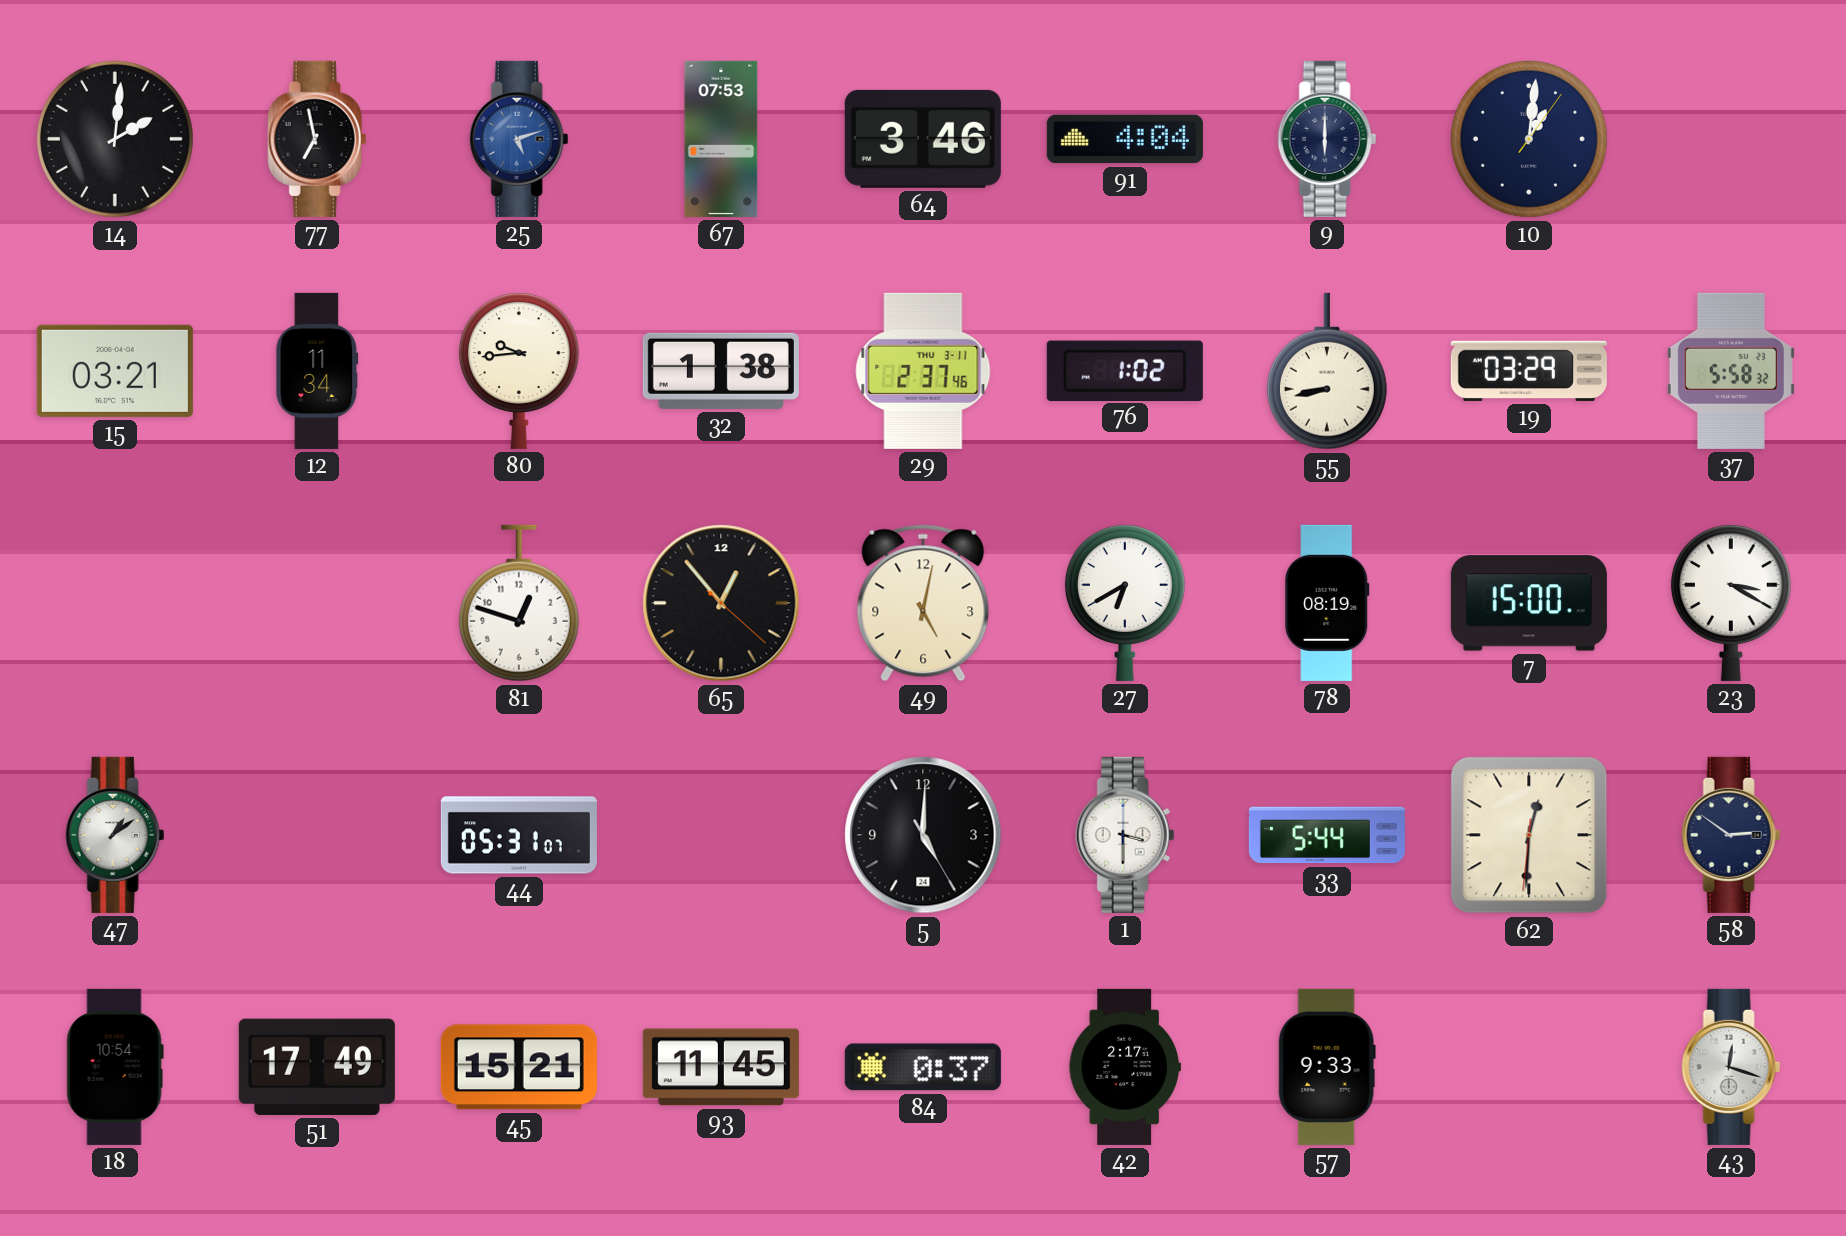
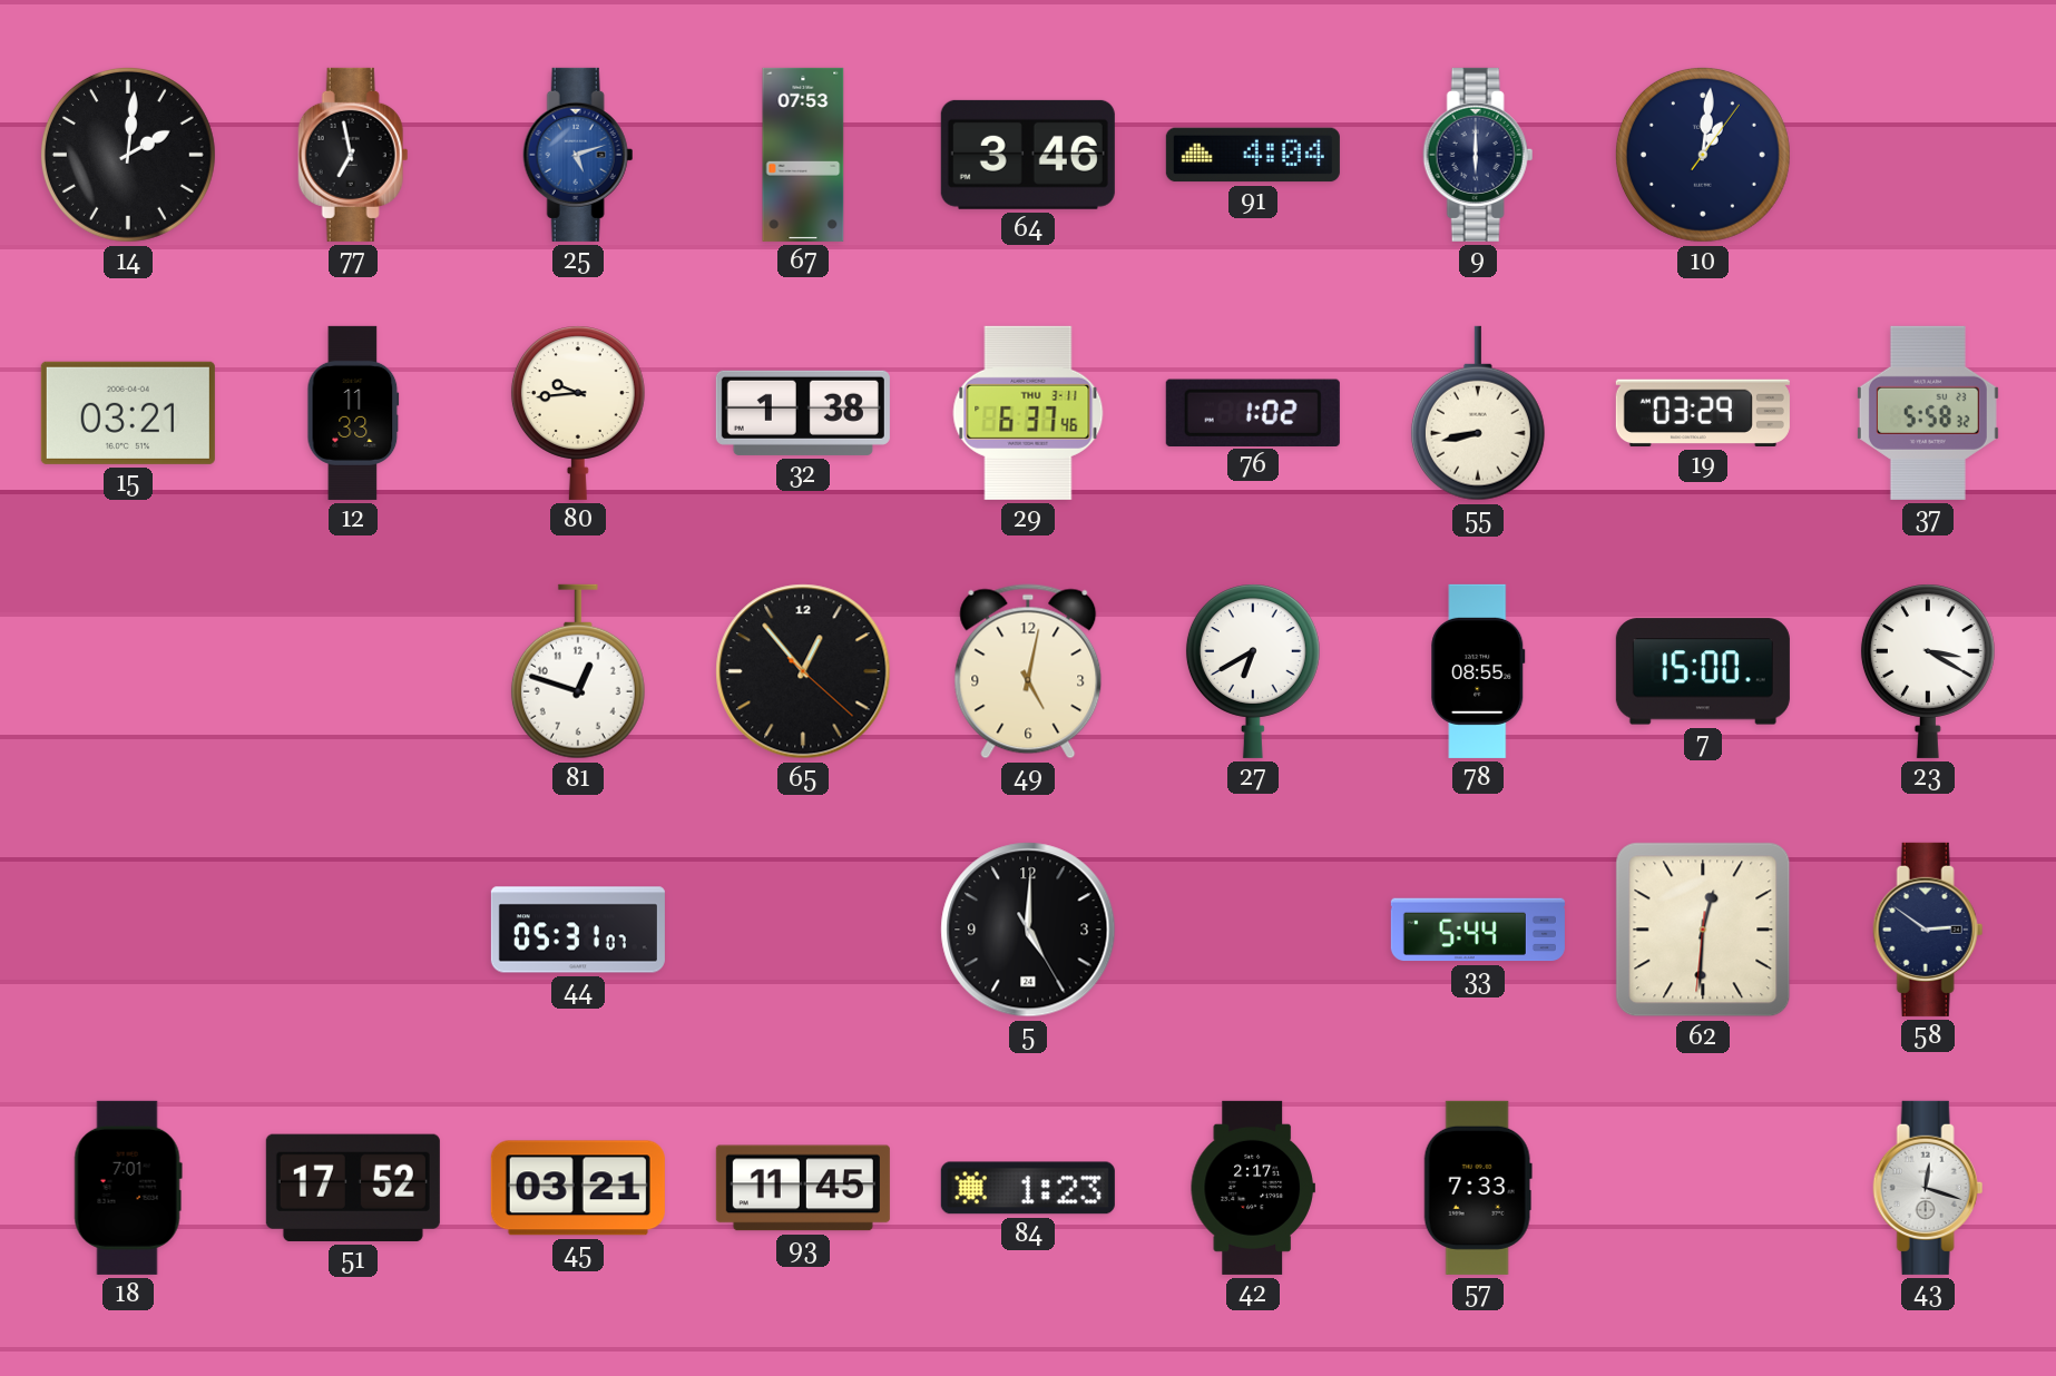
12: 11:34 -> 11:33 (353, 413)
29: 2:37 -> 6:37 (1028, 413)
78: 08:19 -> 08:55 (1478, 671)
47: 1:09 -> none (115, 835)
1: 3:30 -> none (1125, 835)
18: 10:54 -> 7:01 (128, 1188)
51: 17:49 -> 17:52 (353, 1188)
45: 15:21 -> 03:21 (578, 1188)
84: 0:37 -> 1:23 (1028, 1188)
57: 9:33 -> 7:33 (1478, 1188)
